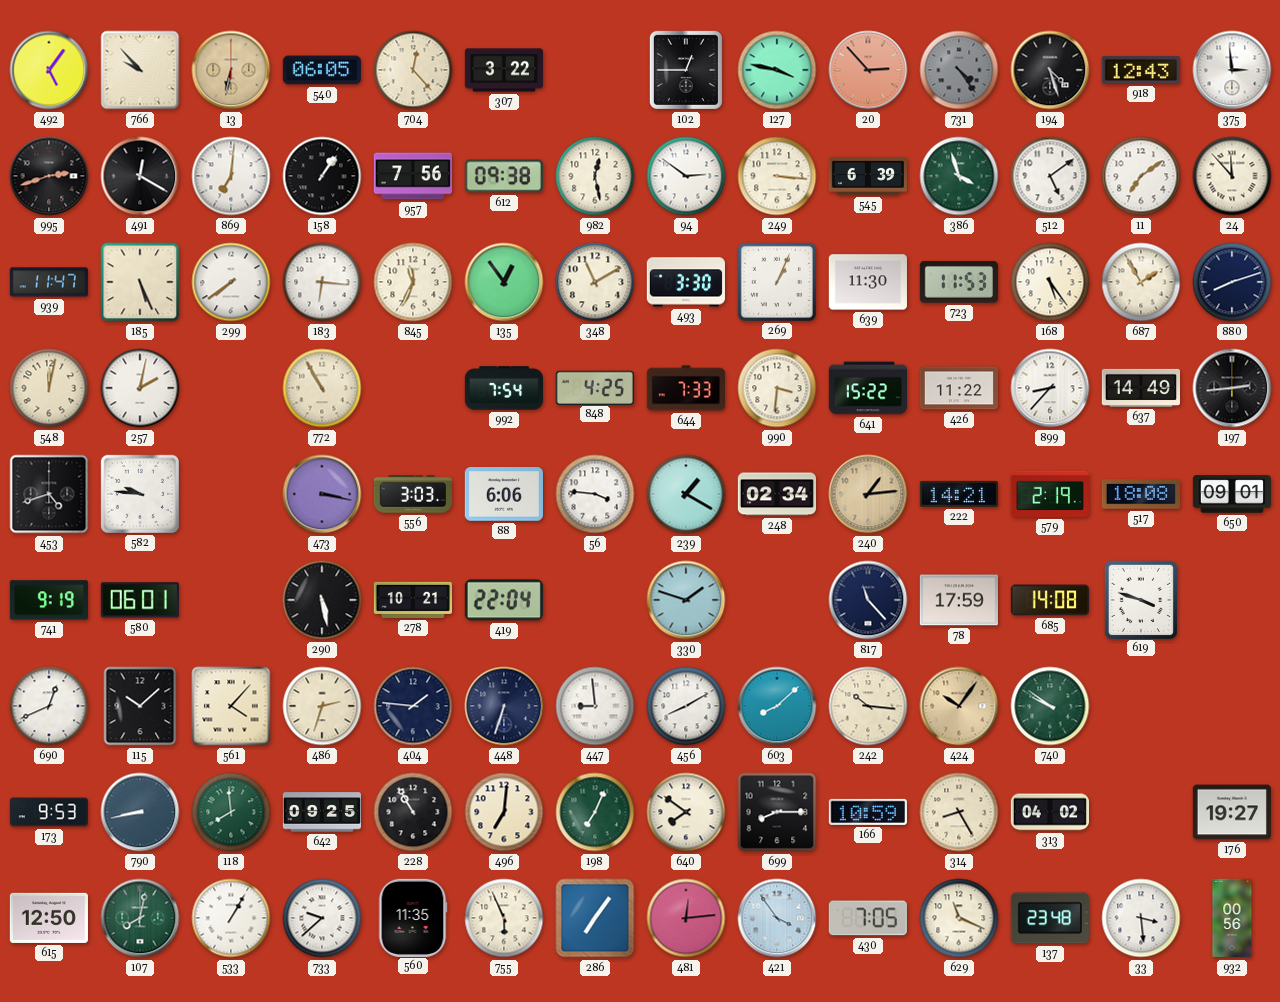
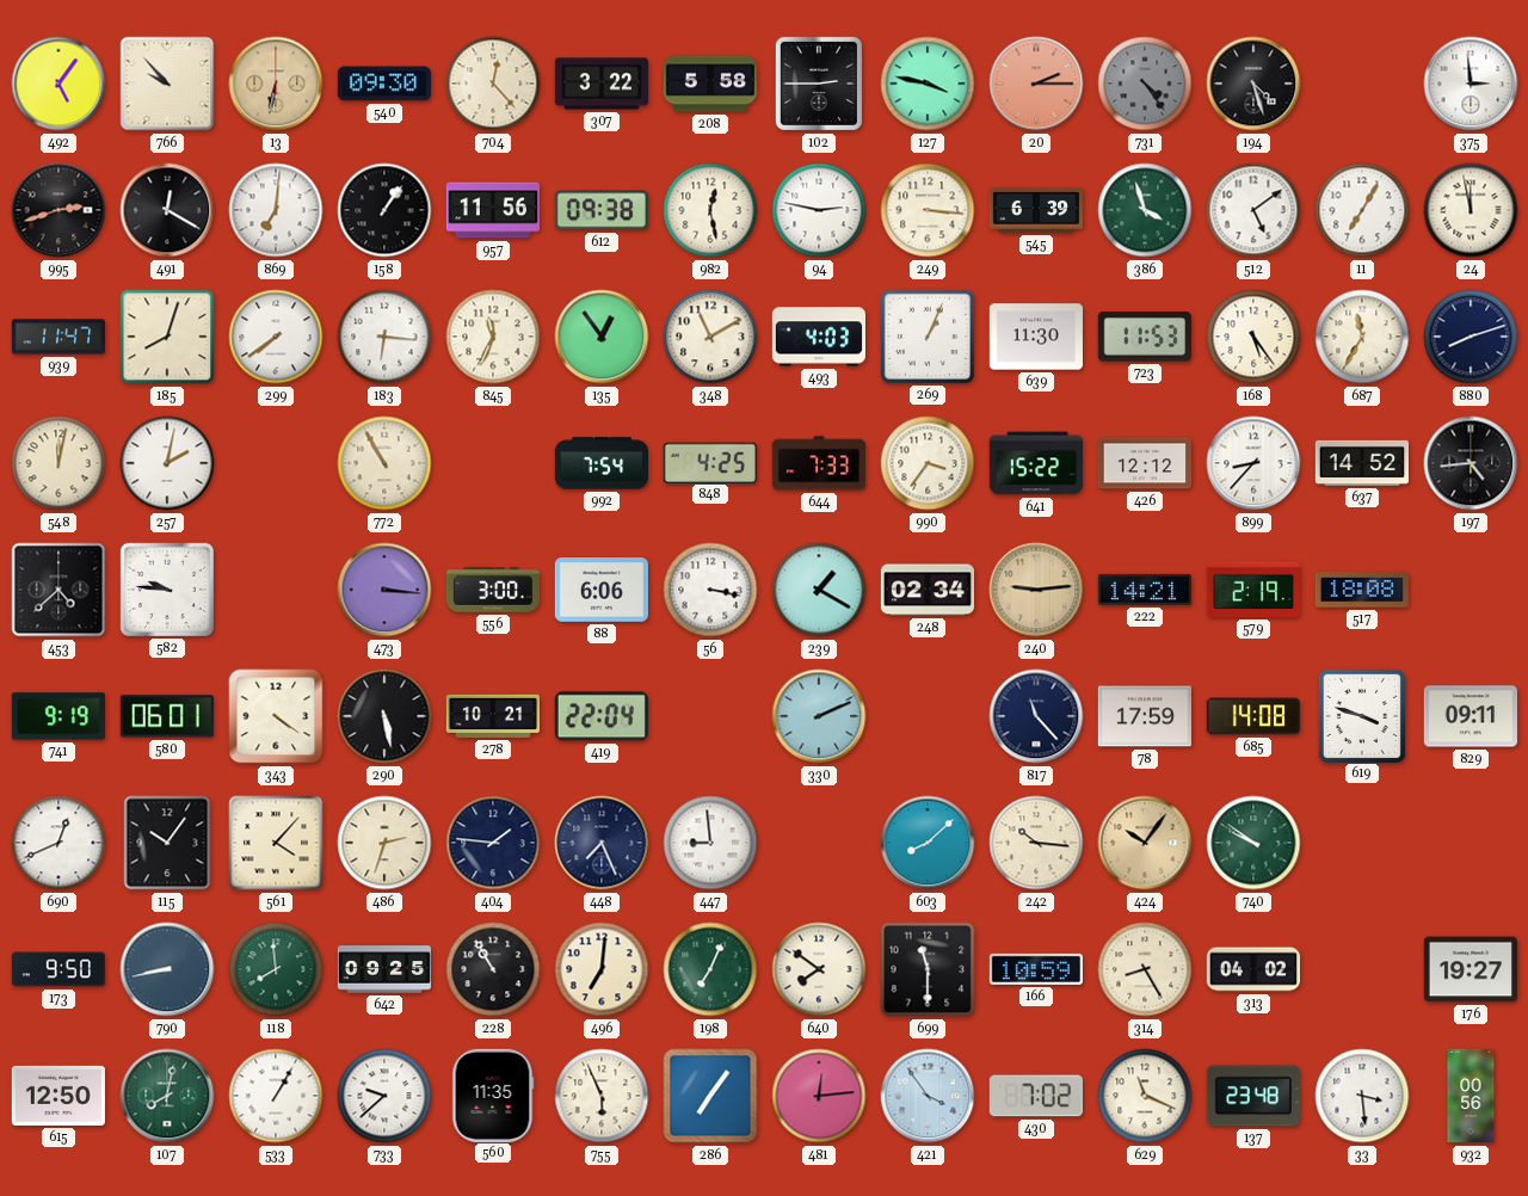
540: 06:05 -> 09:30 (383, 84)
208: none -> 5:58 (709, 84)
102: 12:45 -> 2:45 (819, 84)
20: 2:53 -> 2:15 (1036, 84)
918: 12:43 -> none (1141, 70)
957: 7:56 -> 11:56 (493, 210)
94: 2:51 -> 2:47 (819, 210)
11: 7:09 -> 7:05 (1362, 210)
24: 11:53 -> 11:58 (1471, 210)
185: 5:26 -> 8:03 (167, 337)
493: 3:30 -> 4:03 (818, 337)
687: 1:55 -> 11:35 (1362, 337)
990: 3:31 -> 3:36 (928, 463)
426: 11:22 -> 12:12 (1144, 463)
637: 14:49 -> 14:52 (1361, 463)
197: 2:44 -> 4:44 (1471, 463)
453: 4:42 -> 4:38 (58, 590)
473: 3:17 -> 3:16 (384, 590)
556: 3:03 -> 3:00 (492, 590)
56: 3:46 -> 3:17 (710, 590)
240: 1:14 -> 9:14 (1036, 590)
650: 09:01 -> none (1231, 494)
343: none -> 4:21 (276, 716)
330: 1:48 -> 2:11 (819, 716)
829: none -> 09:11 (1470, 716)
115: 10:08 -> 10:06 (167, 843)
448: 6:33 -> 7:26 (602, 843)
456: 8:10 -> none (686, 706)
173: 9:53 -> 9:50 (57, 969)
699: 8:15 -> 11:30 (928, 969)
430: 7:05 -> 7:02 (1036, 1096)
